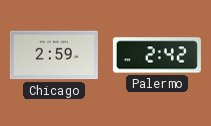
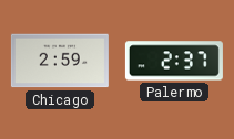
Palermo: 2:42 -> 2:37 (174, 61)
